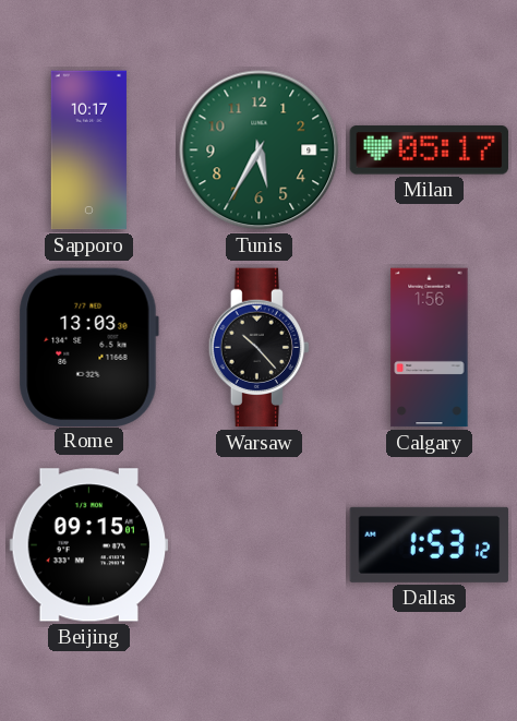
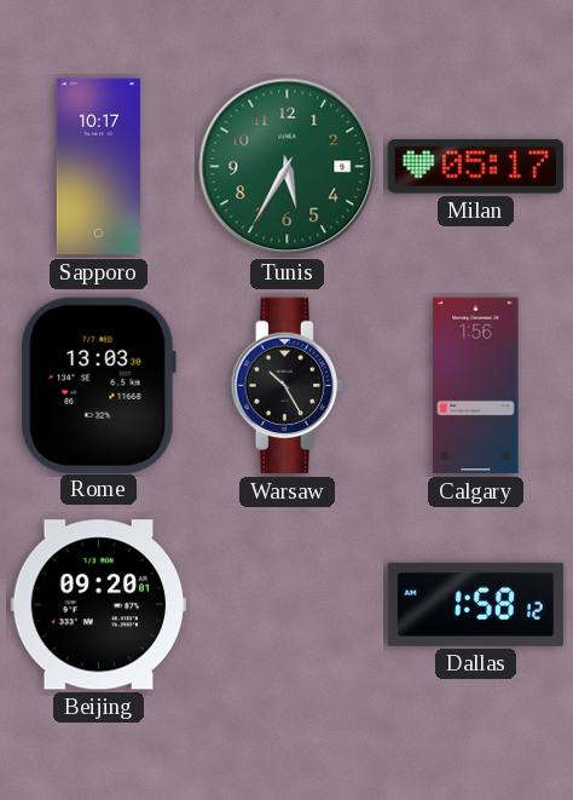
Warsaw: 10:23 -> 10:25 (286, 386)
Beijing: 09:15 -> 09:20 (99, 605)
Dallas: 1:53 -> 1:58 (476, 604)
